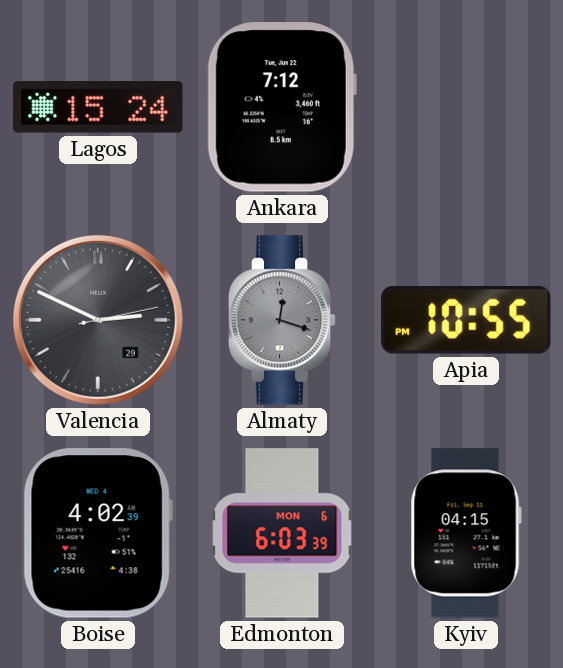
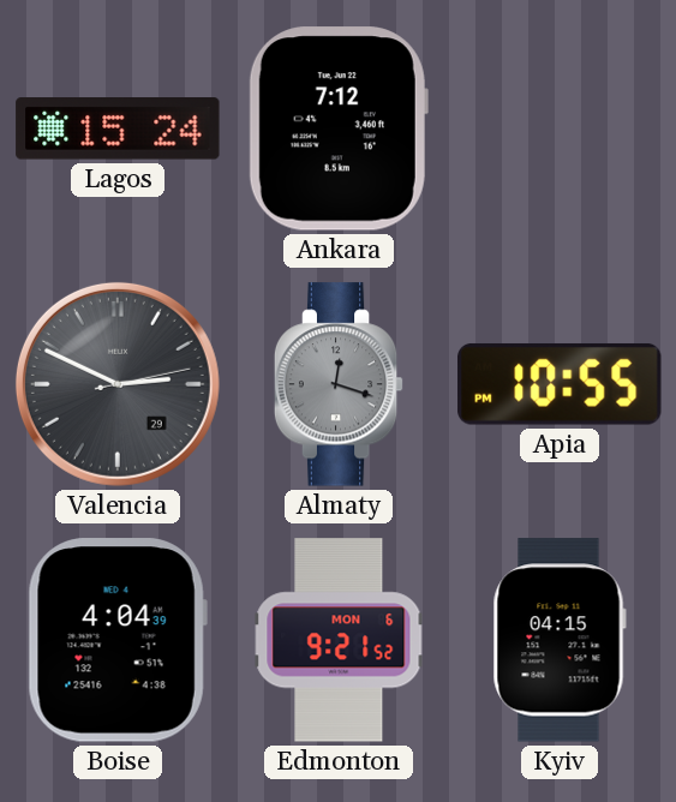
Boise: 4:02 -> 4:04 (118, 640)
Edmonton: 6:03 -> 9:21 (339, 640)
